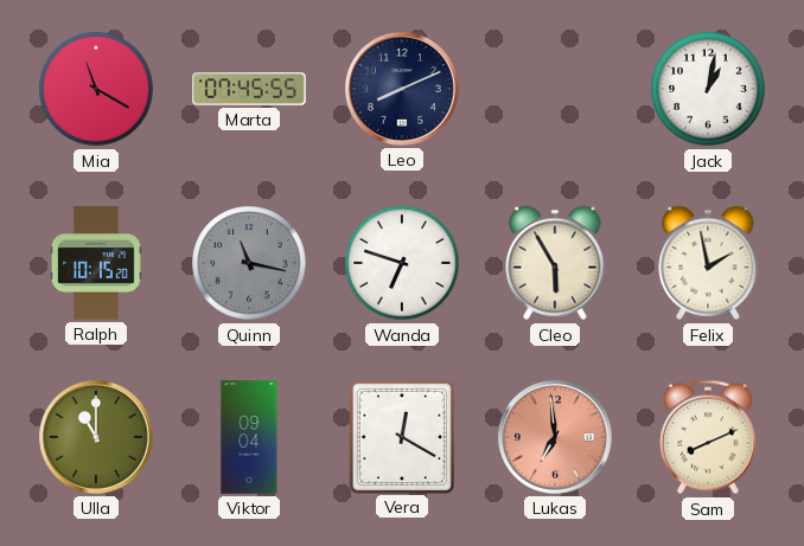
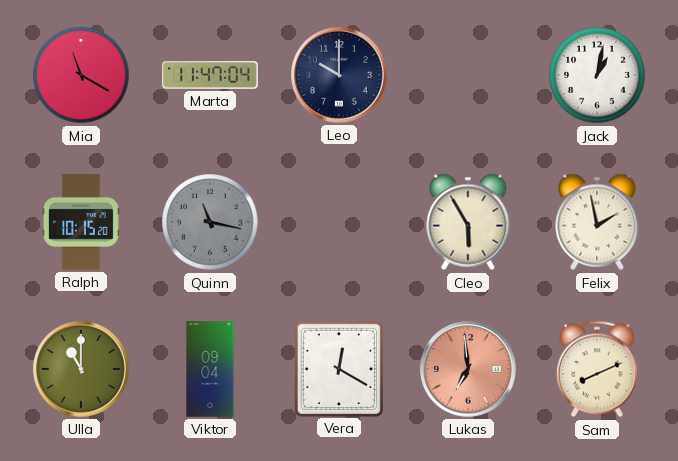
Marta: 07:45 -> 11:47 (210, 75)
Leo: 8:11 -> 10:00 (340, 76)
Wanda: 6:48 -> none (402, 263)
